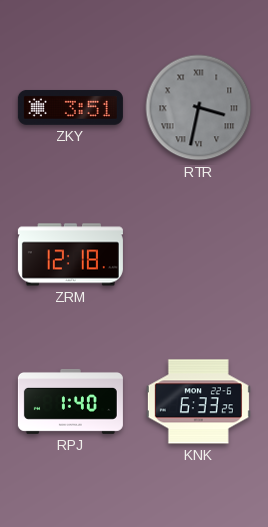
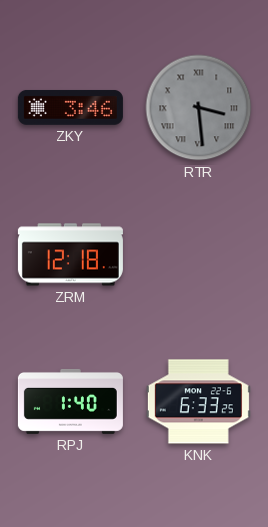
ZKY: 3:51 -> 3:46 (70, 107)
RTR: 3:32 -> 3:29 (199, 108)
